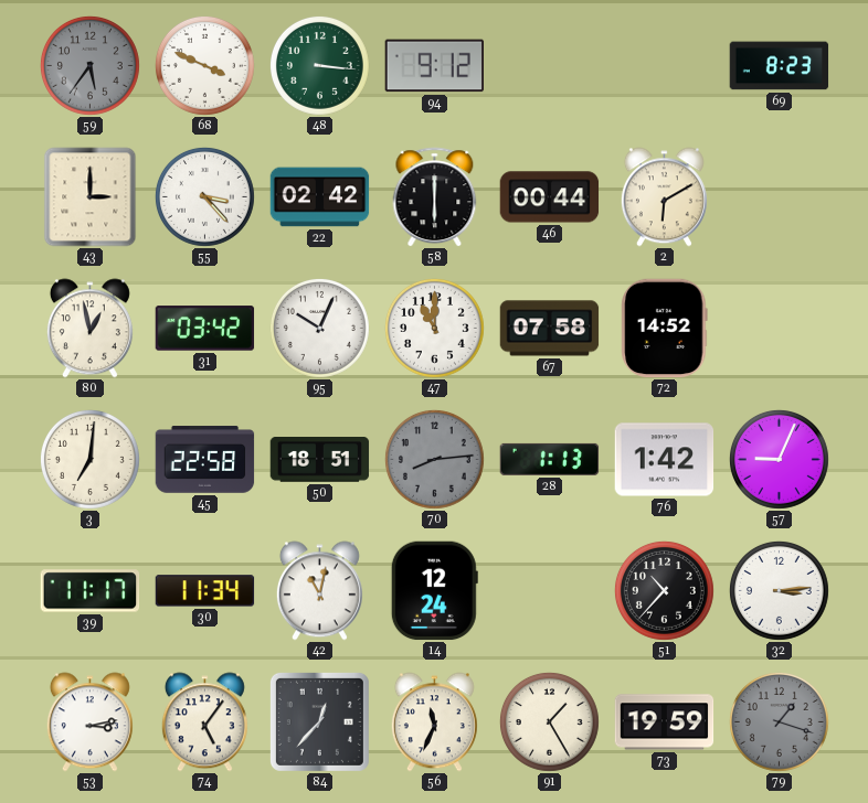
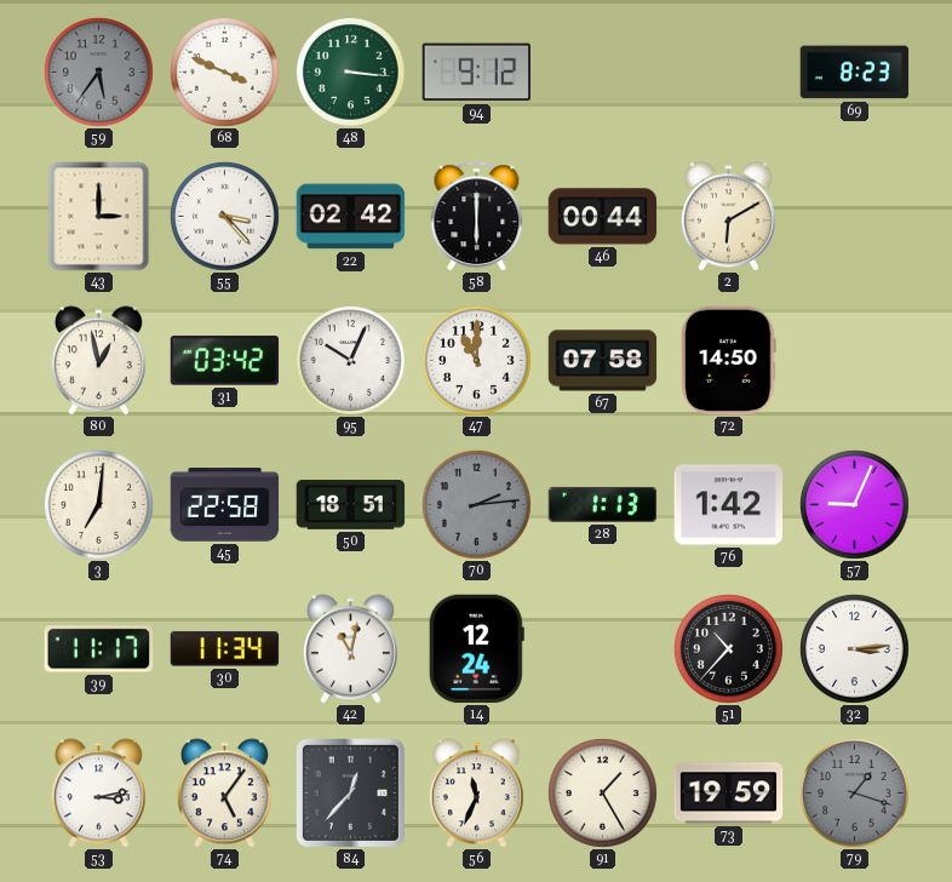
72: 14:52 -> 14:50 (729, 361)
70: 8:14 -> 2:14 (476, 504)
